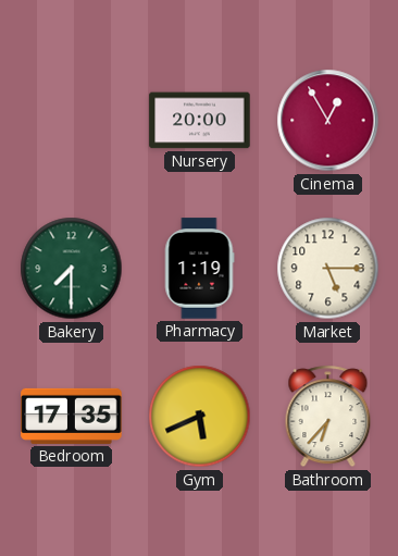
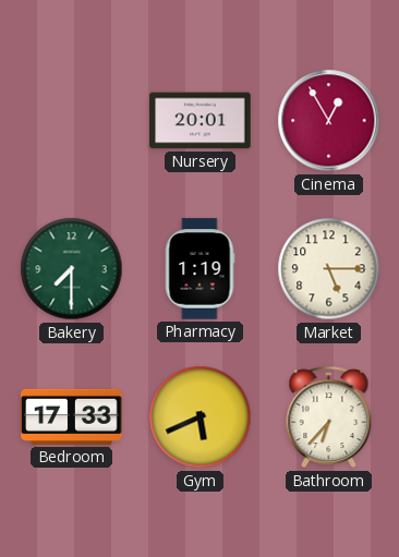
Nursery: 20:00 -> 20:01 (201, 121)
Bedroom: 17:35 -> 17:33 (72, 416)
